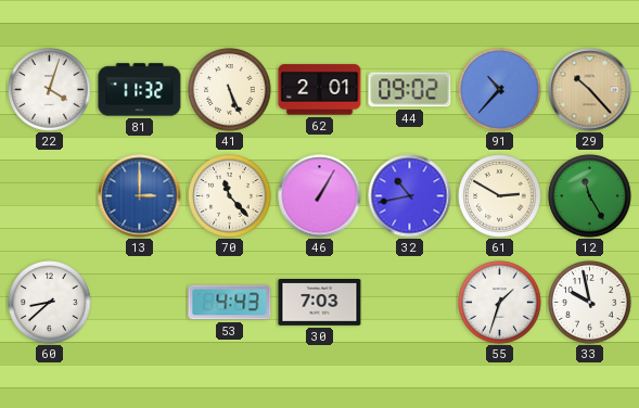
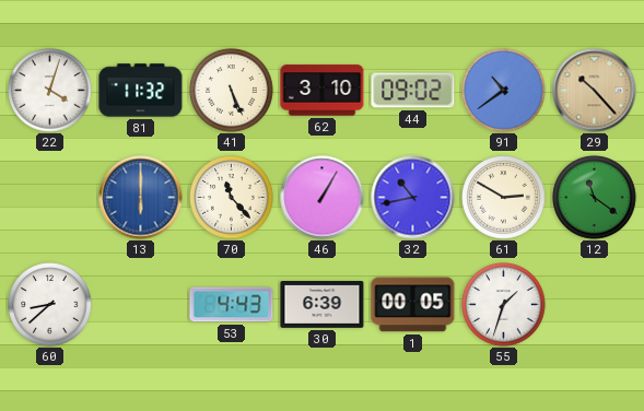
62: 2:01 -> 3:10 (323, 91)
91: 10:37 -> 10:39 (504, 91)
13: 3:00 -> 6:00 (141, 198)
12: 11:25 -> 11:21 (595, 198)
30: 7:03 -> 6:39 (323, 305)
1: none -> 00:05 (413, 305)
33: 9:58 -> none (590, 303)
